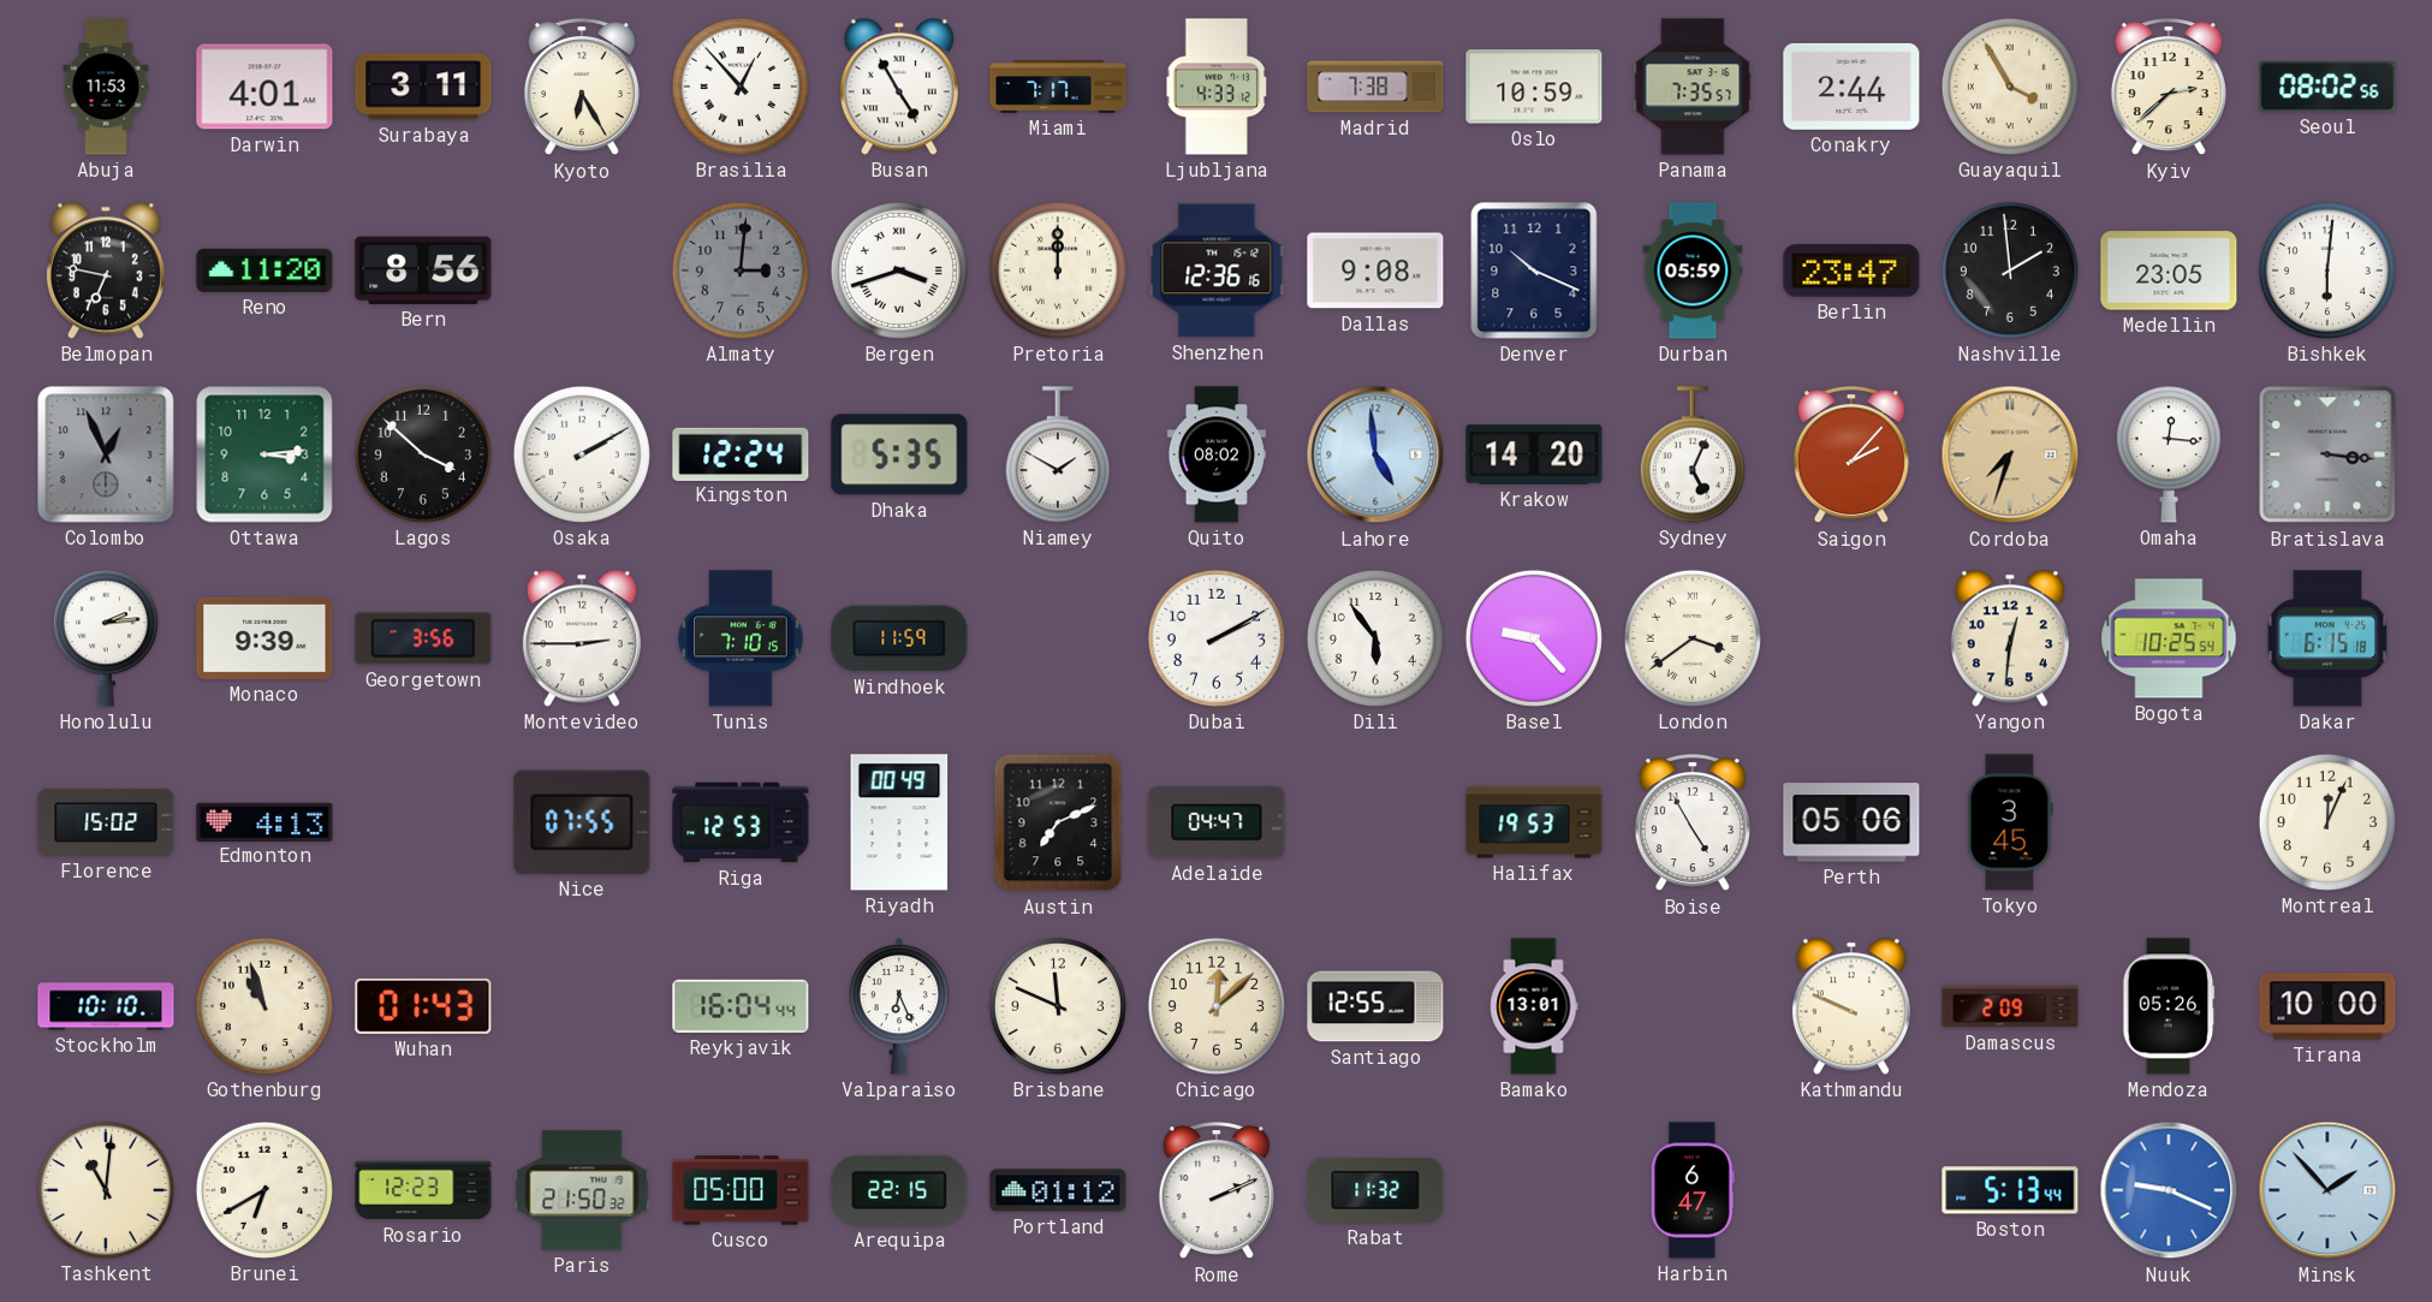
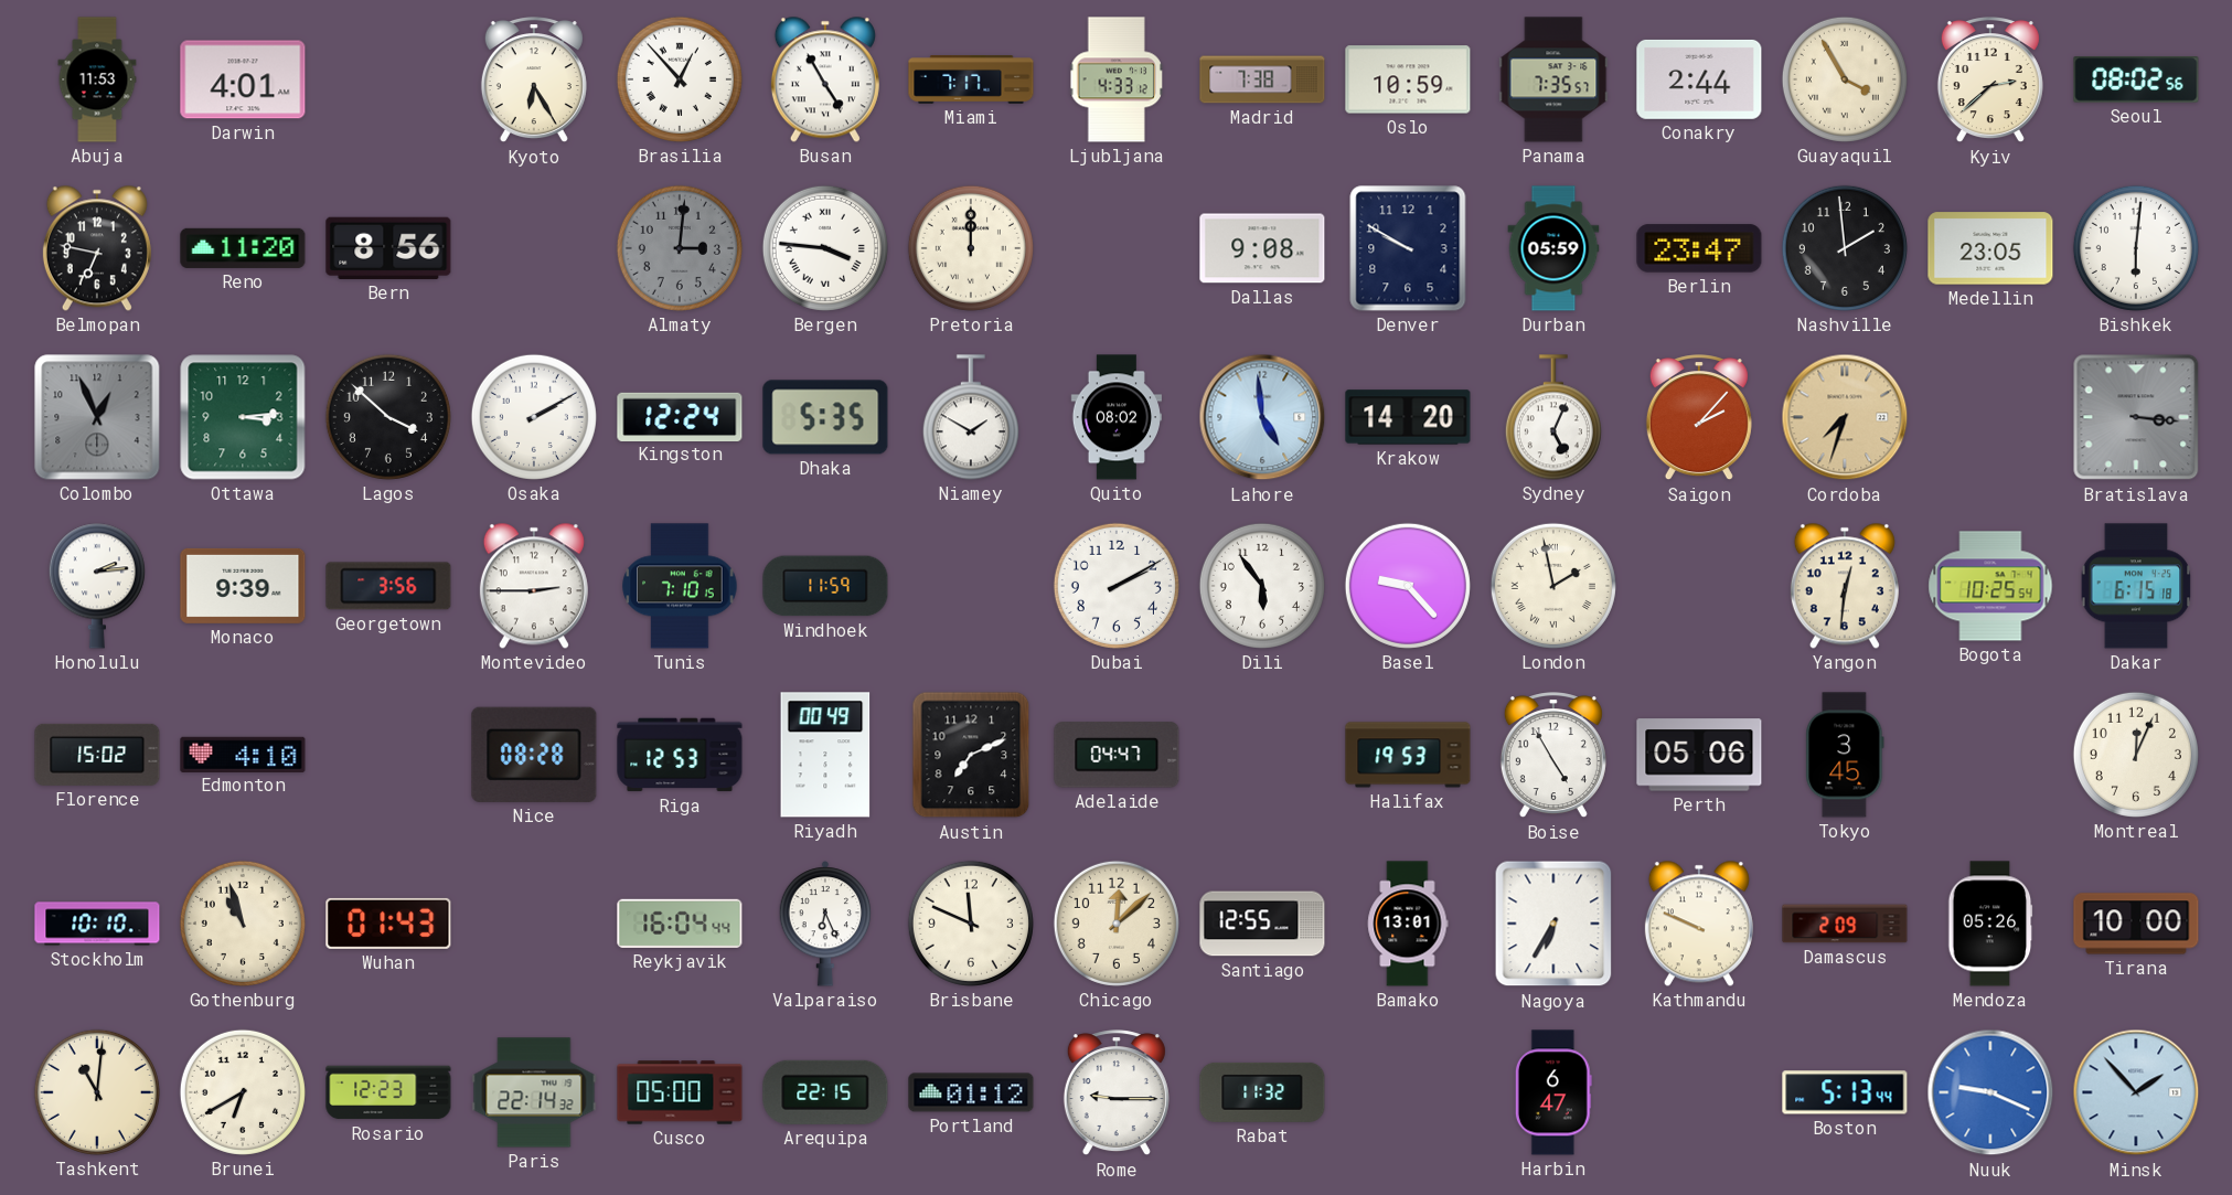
Surabaya: 3:11 -> none (423, 87)
Bergen: 3:42 -> 3:46 (825, 248)
Shenzhen: 12:36 -> none (1217, 270)
Denver: 10:19 -> 9:50 (1408, 248)
Omaha: 12:16 -> none (2169, 454)
London: 3:39 -> 1:58 (1553, 586)
Edmonton: 4:13 -> 4:10 (243, 754)
Nice: 07:55 -> 08:28 (534, 755)
Nagoya: none -> 6:35 (1553, 924)
Paris: 21:50 -> 22:14 (534, 1092)
Rome: 2:11 -> 9:15 (1117, 1093)
